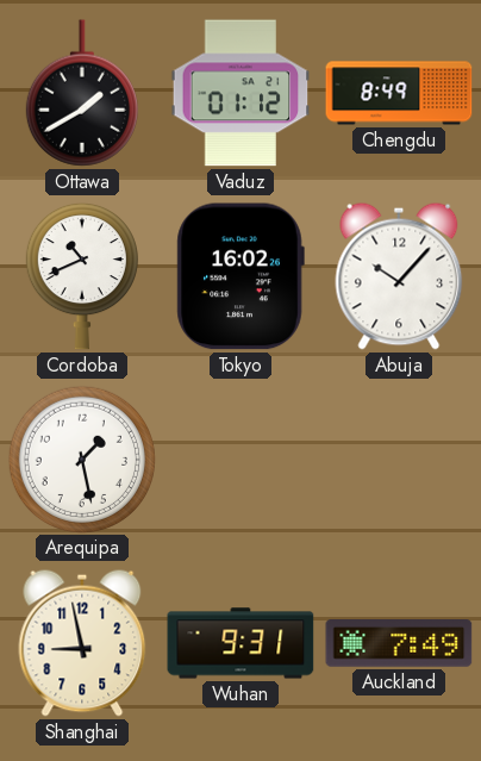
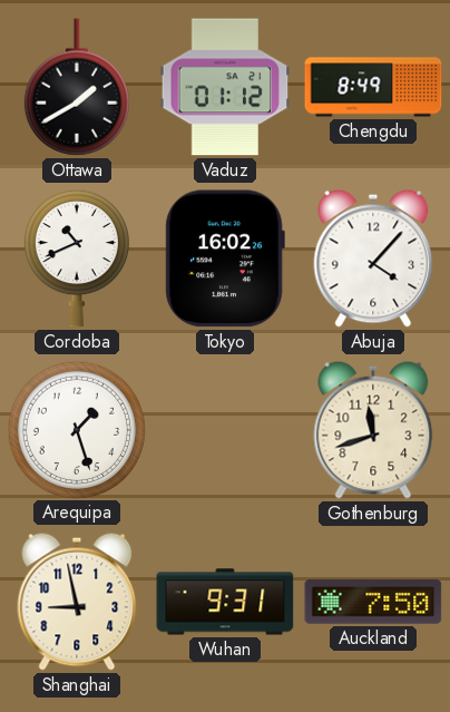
Abuja: 10:07 -> 4:07 (373, 259)
Arequipa: 1:28 -> 1:27 (76, 429)
Gothenburg: none -> 11:42 (373, 430)
Auckland: 7:49 -> 7:50 (373, 603)
